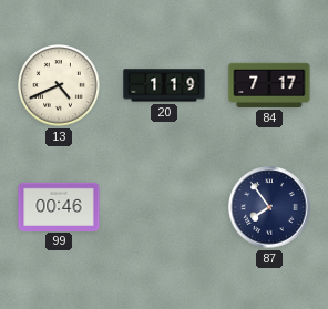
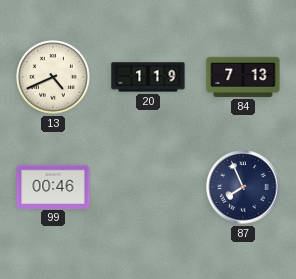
84: 7:17 -> 7:13 (243, 77)
87: 7:54 -> 7:56 (243, 187)
